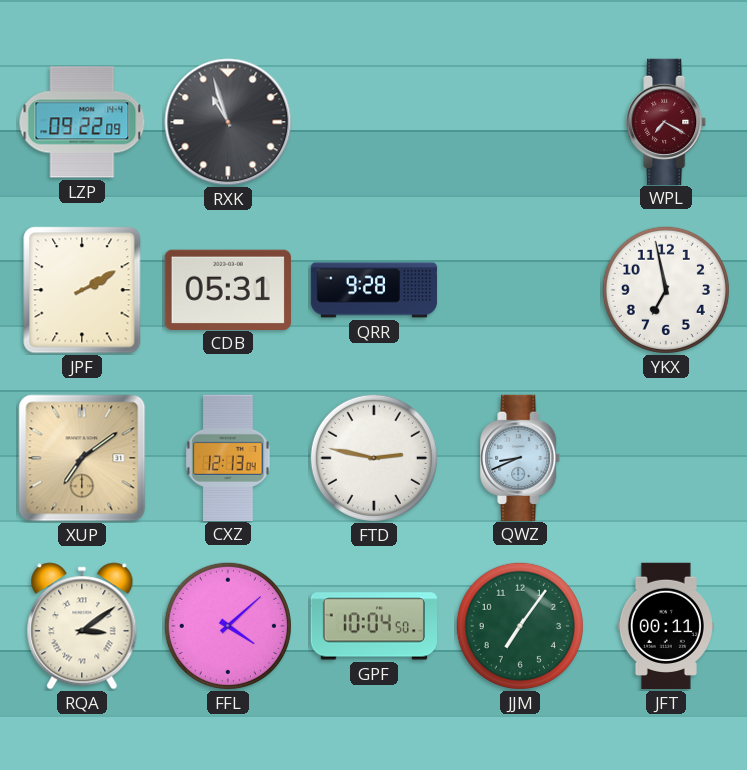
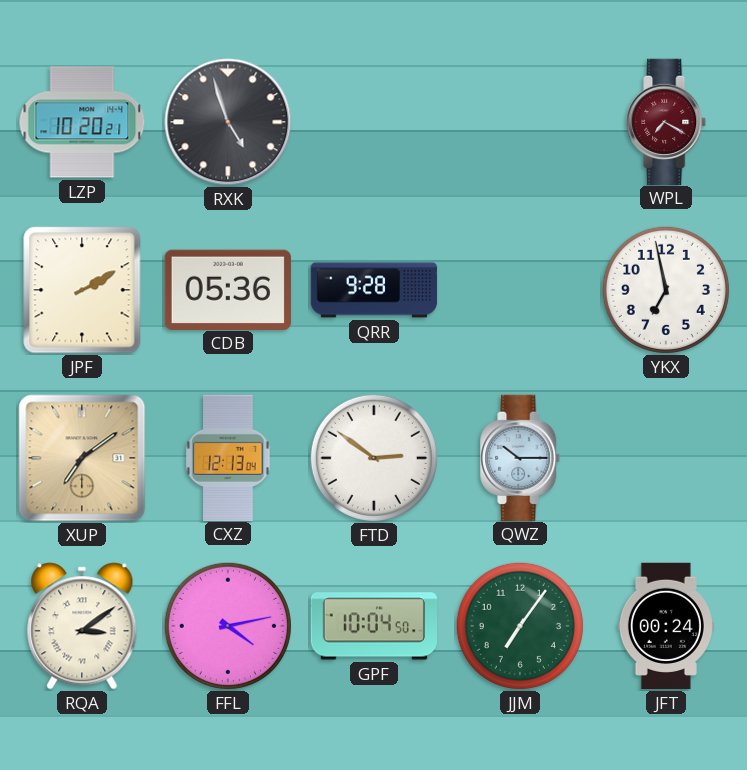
LZP: 09:22 -> 10:20 (82, 122)
RXK: 10:57 -> 4:57 (228, 122)
CDB: 05:31 -> 05:36 (228, 289)
FTD: 2:47 -> 2:51 (374, 458)
QWZ: 8:41 -> 10:15 (521, 457)
FFL: 4:08 -> 4:13 (228, 626)
JFT: 00:11 -> 00:24 (666, 626)
